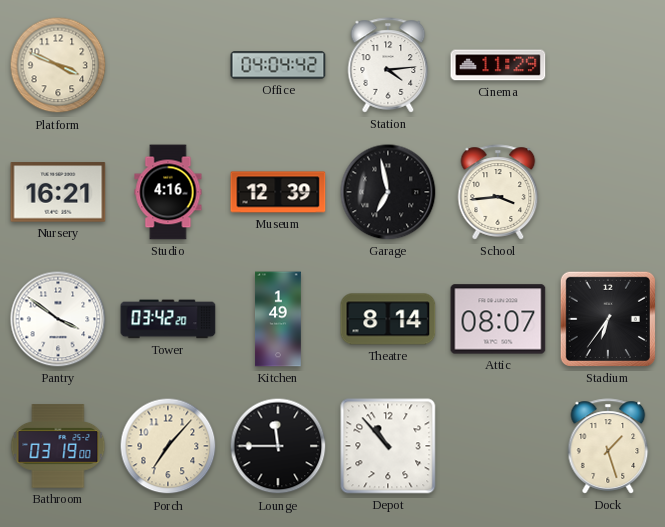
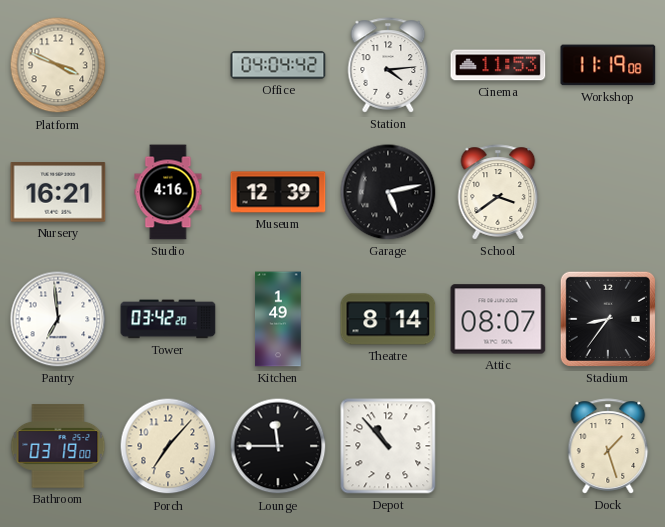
Cinema: 11:29 -> 11:53 (498, 65)
Workshop: none -> 11:19 (608, 65)
Garage: 6:58 -> 5:13 (388, 192)
School: 3:44 -> 3:39 (498, 192)
Pantry: 3:51 -> 6:59 (58, 319)
Stadium: 6:36 -> 8:36 (608, 319)
